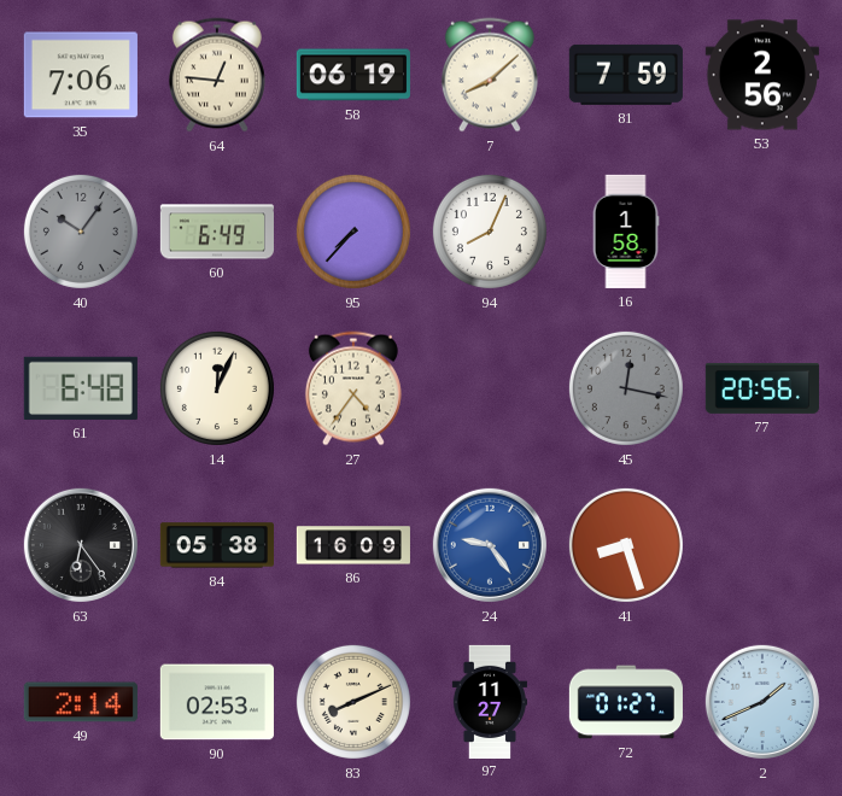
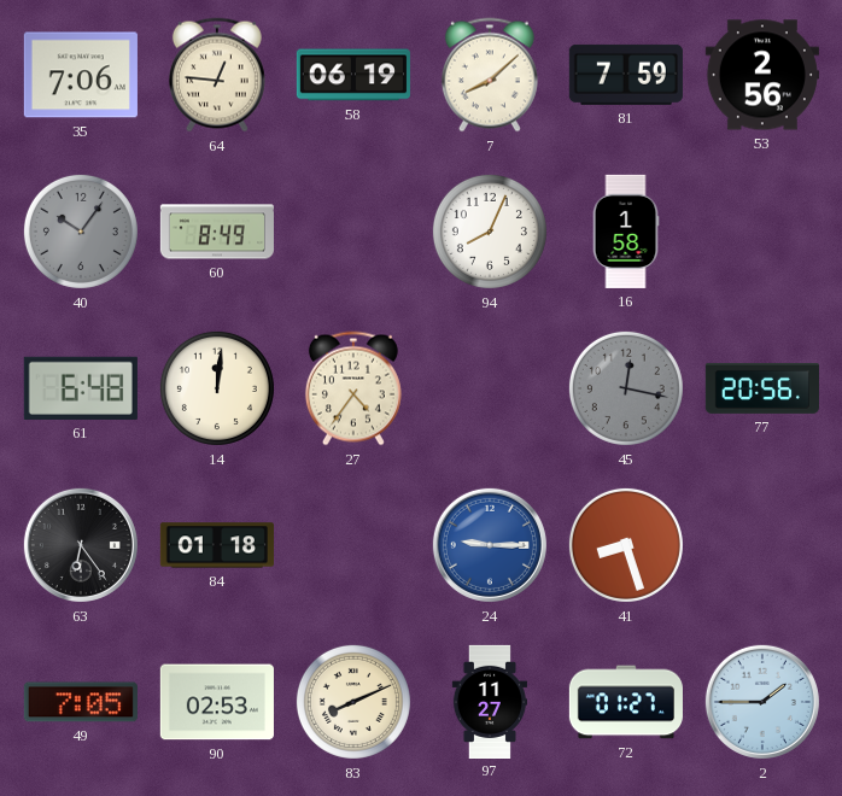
60: 6:49 -> 8:49 (217, 232)
95: 7:37 -> none (353, 232)
14: 12:04 -> 12:01 (217, 388)
84: 05:38 -> 01:18 (217, 545)
86: 16:09 -> none (353, 545)
24: 9:24 -> 9:15 (490, 545)
49: 2:14 -> 7:05 (81, 702)
2: 1:41 -> 1:45 (762, 702)
